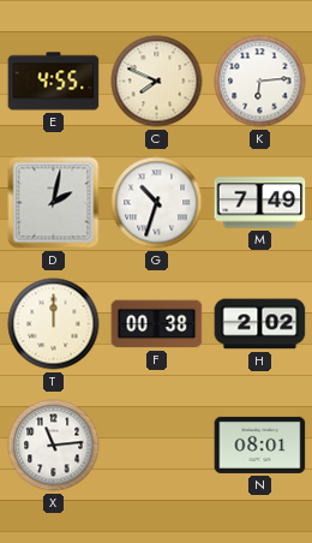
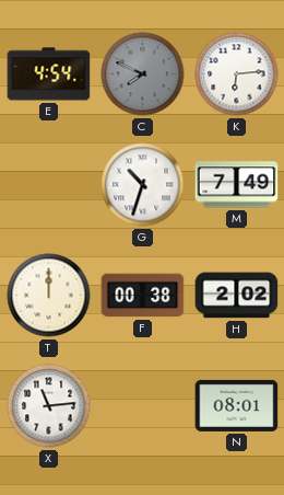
E: 4:55 -> 4:54 (49, 74)
C dial: cream -> grey (143, 74)
D: 2:02 -> none (54, 203)
